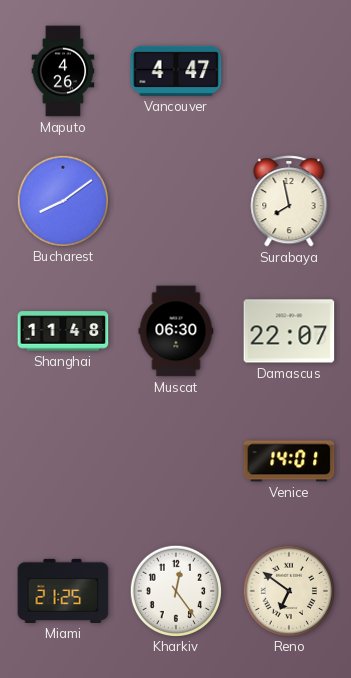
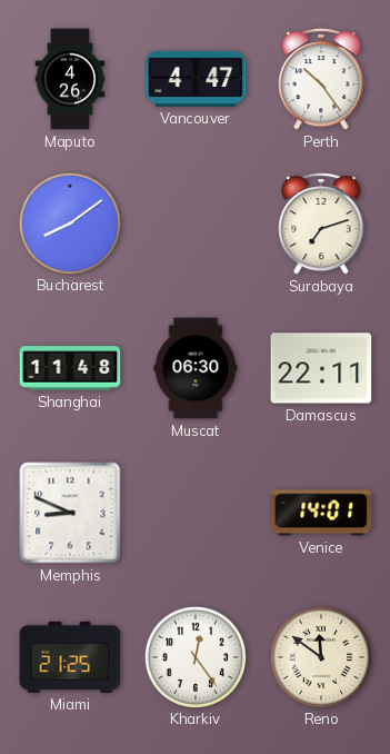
Perth: none -> 10:24 (321, 80)
Surabaya: 7:58 -> 7:12 (321, 225)
Damascus: 22:07 -> 22:11 (321, 368)
Memphis: none -> 8:49 (70, 513)
Reno: 6:51 -> 11:51 (320, 656)
